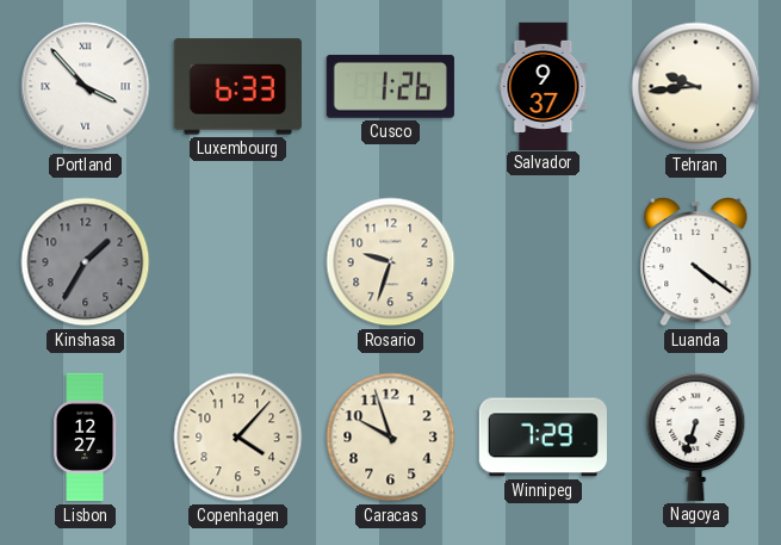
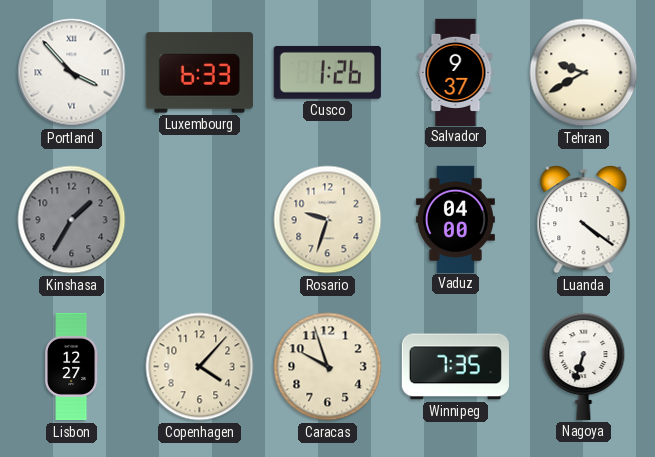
Tehran: 9:44 -> 9:40 (584, 73)
Vaduz: none -> 04:00 (455, 219)
Winnipeg: 7:29 -> 7:35 (455, 367)
